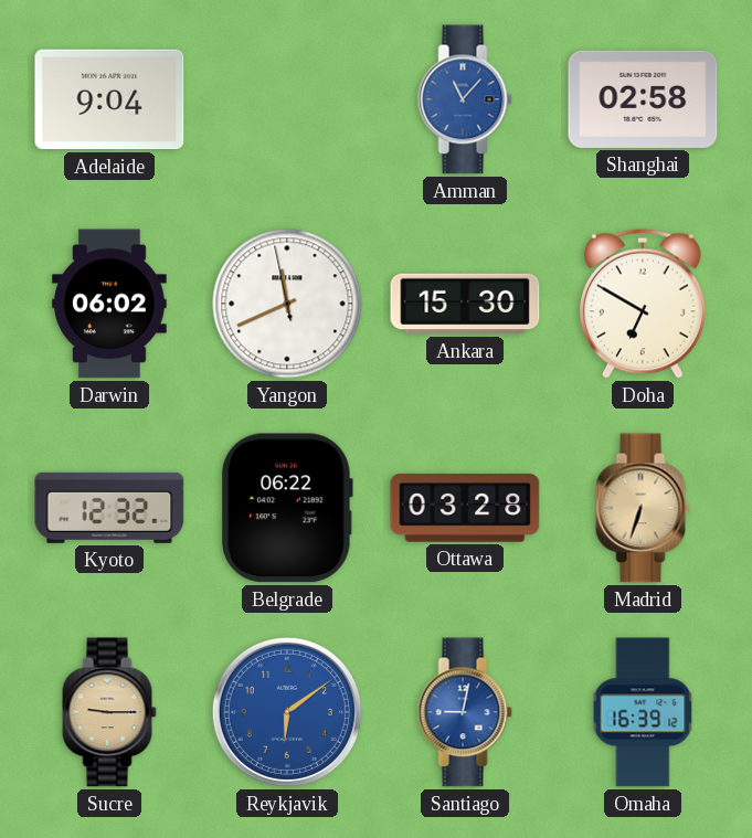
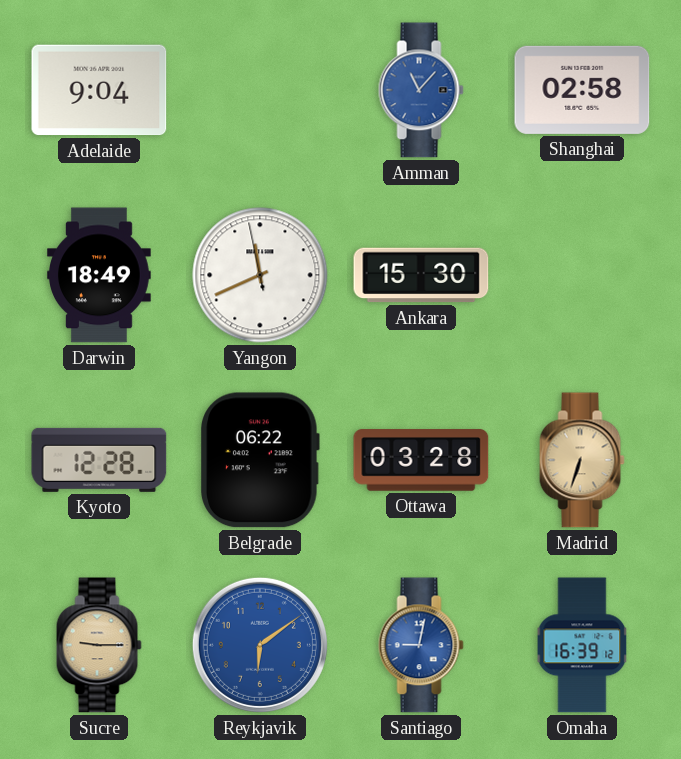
Darwin: 06:02 -> 18:49 (100, 275)
Doha: 6:50 -> none (644, 304)
Kyoto: 12:32 -> 12:28 (99, 460)
